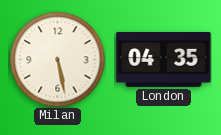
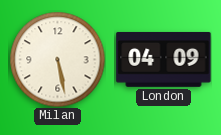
London: 04:35 -> 04:09 (164, 60)
